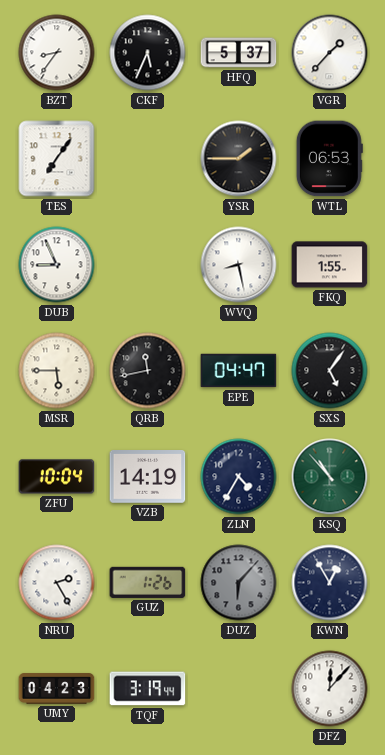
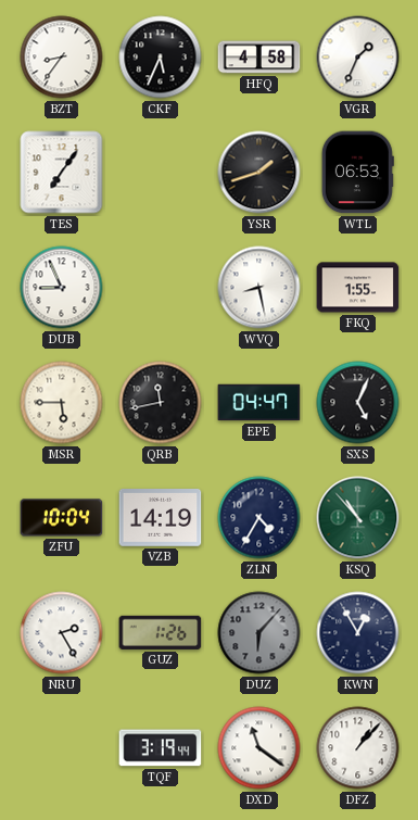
HFQ: 5:37 -> 4:58 (259, 58)
VGR: 1:37 -> 1:34 (358, 58)
YSR: 1:45 -> 1:42 (259, 173)
SXS: 5:06 -> 5:04 (358, 403)
UMY: 04:23 -> none (57, 689)
DXD: none -> 11:21 (259, 748)
DFZ: 12:07 -> 1:07 (358, 748)
